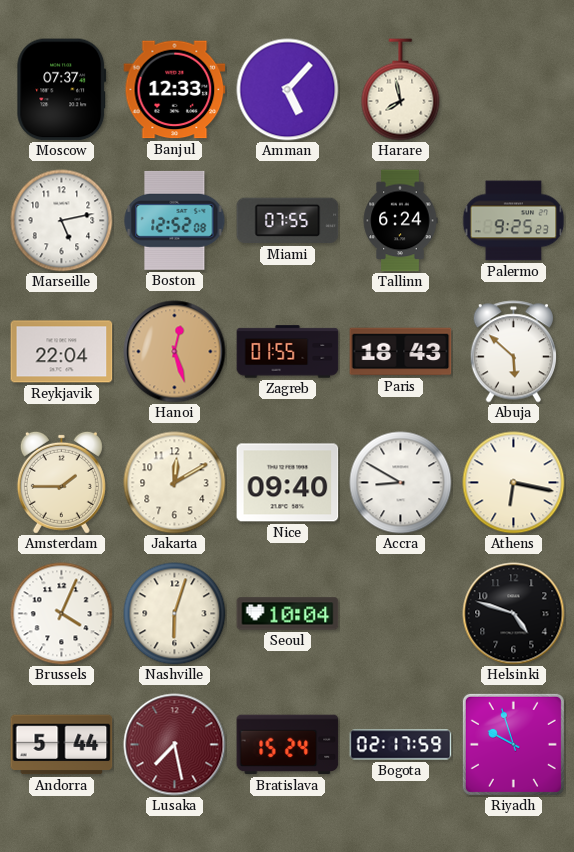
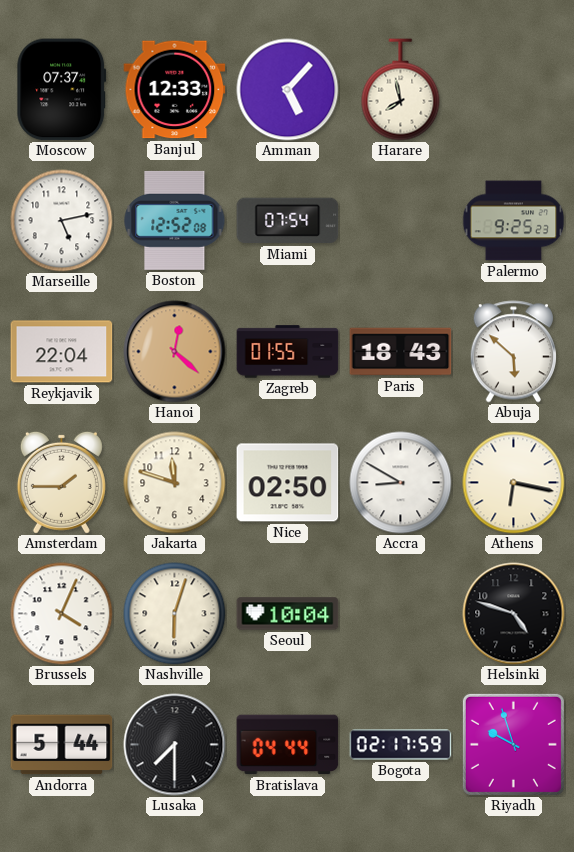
Miami: 07:55 -> 07:54 (288, 221)
Tallinn: 6:24 -> none (400, 221)
Hanoi: 12:27 -> 12:22 (175, 352)
Jakarta: 12:10 -> 11:48 (175, 483)
Nice: 09:40 -> 02:50 (288, 483)
Lusaka: 7:28 -> 7:30 (175, 745)
Lusaka dial: burgundy -> black (175, 745)
Bratislava: 15:24 -> 04:44 (288, 745)
